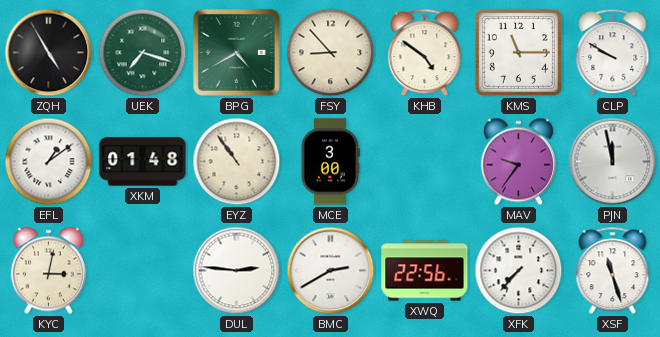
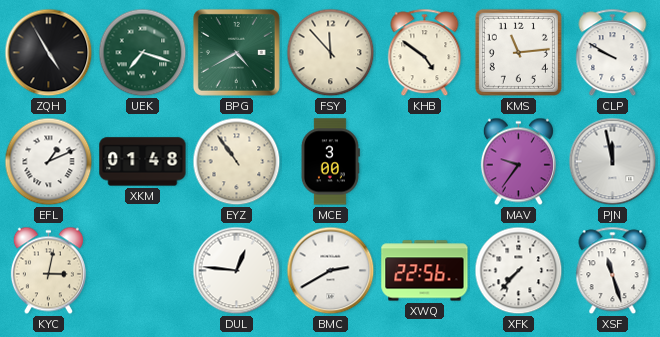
FSY: 8:53 -> 11:53 (331, 53)
KMS: 11:15 -> 11:14 (518, 52)
EFL: 1:09 -> 1:11 (49, 162)
DUL: 2:46 -> 12:46 (237, 271)
